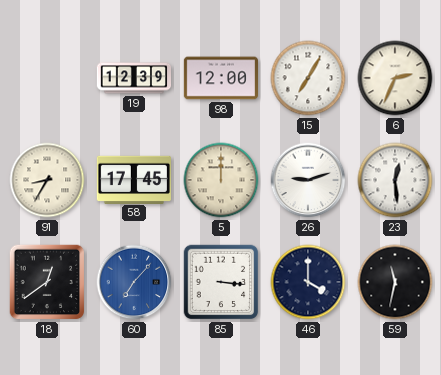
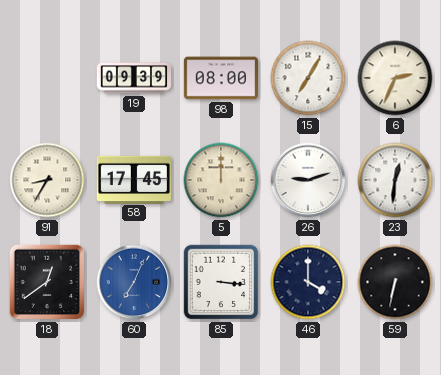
19: 12:39 -> 09:39 (133, 78)
98: 12:00 -> 08:00 (220, 78)
23: 12:29 -> 12:31 (395, 180)
60: 7:07 -> 7:04 (134, 282)
59: 11:32 -> 6:32 (395, 282)
